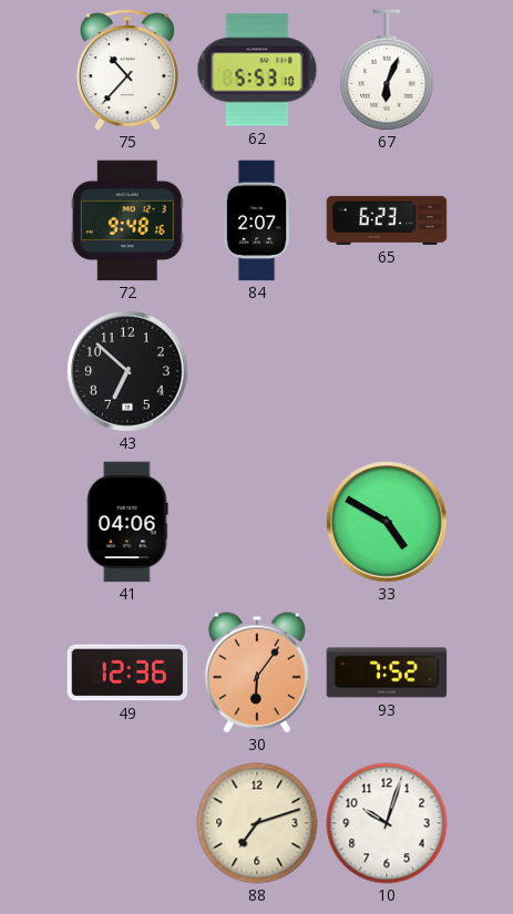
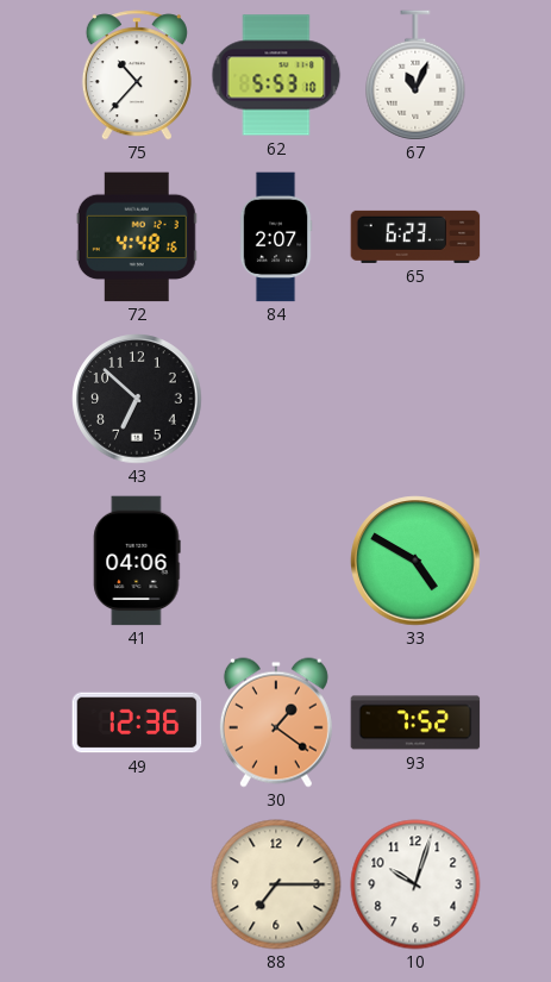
67: 6:04 -> 11:04 (415, 75)
72: 9:48 -> 4:48 (137, 237)
30: 6:06 -> 1:21 (276, 723)
88: 7:12 -> 7:15 (276, 884)
